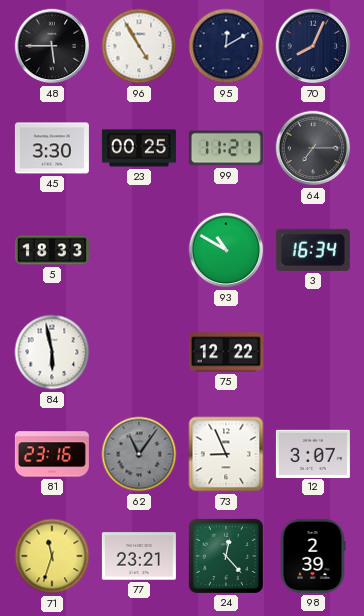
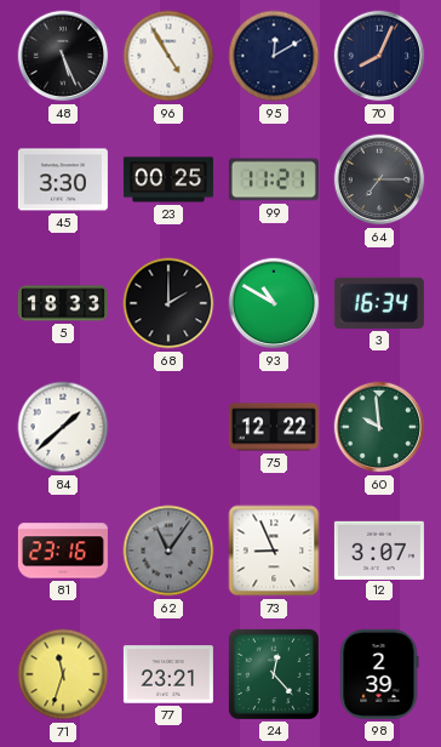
48: 5:45 -> 5:26 (63, 56)
68: none -> 2:00 (168, 303)
84: 5:58 -> 1:38 (63, 427)
60: none -> 9:59 (379, 427)
